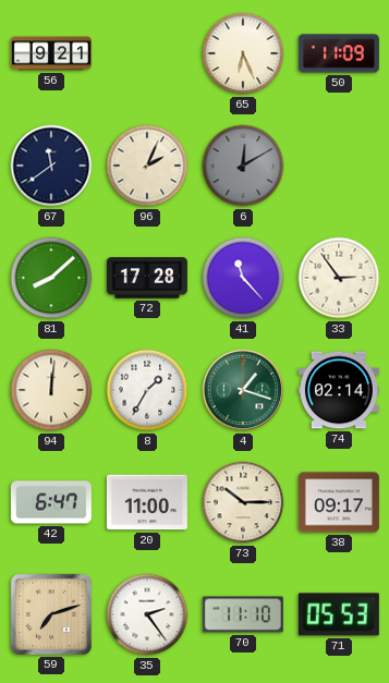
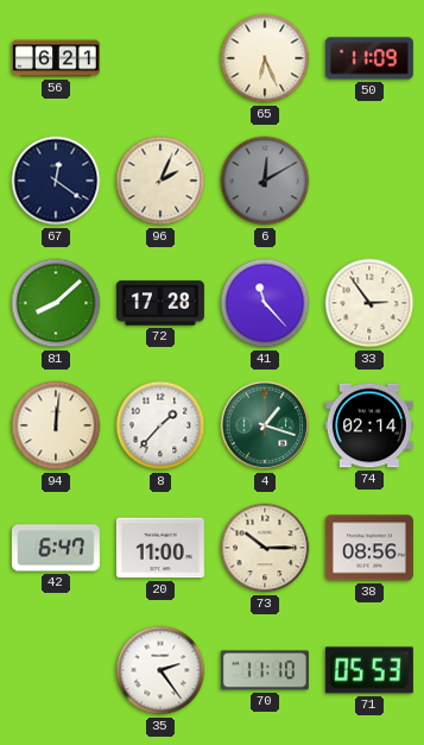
56: 9:21 -> 6:21 (56, 58)
67: 11:39 -> 12:21 (56, 181)
8: 1:35 -> 1:37 (160, 425)
38: 09:17 -> 08:56 (369, 548)
59: 7:12 -> none (51, 614)
